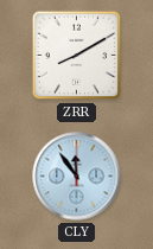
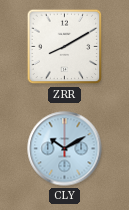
CLY: 11:54 -> 10:10 (65, 149)
